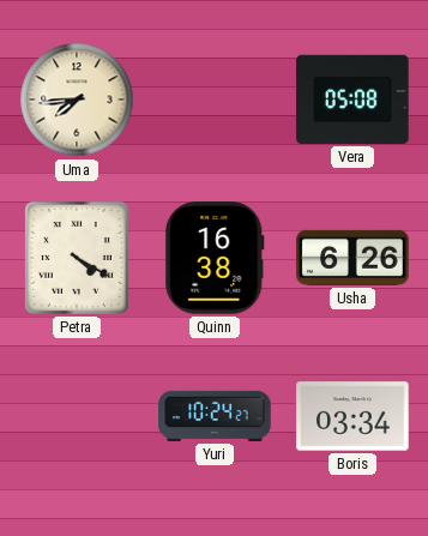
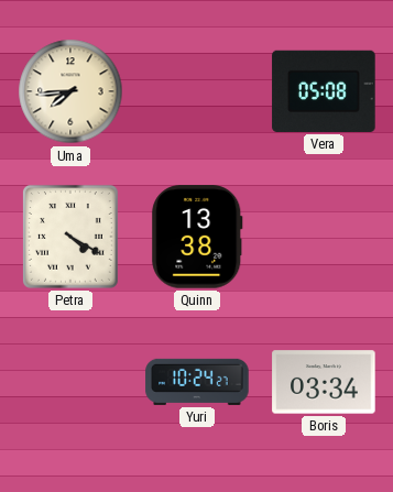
Quinn: 16:38 -> 13:38 (197, 237)
Usha: 6:26 -> none (352, 258)
